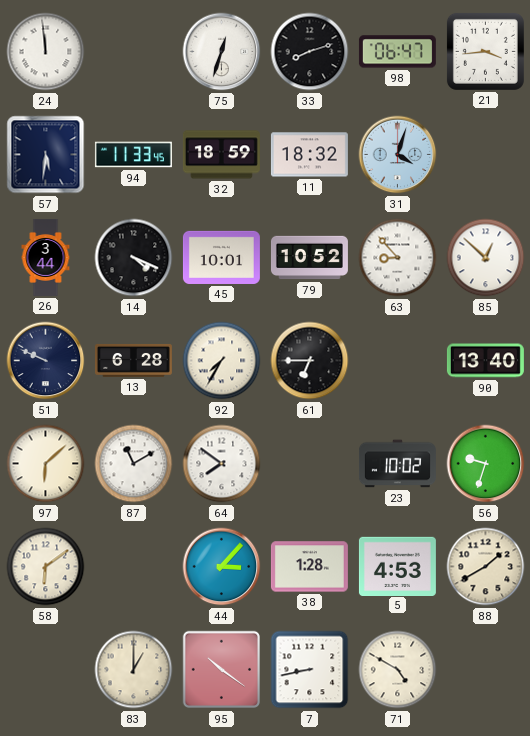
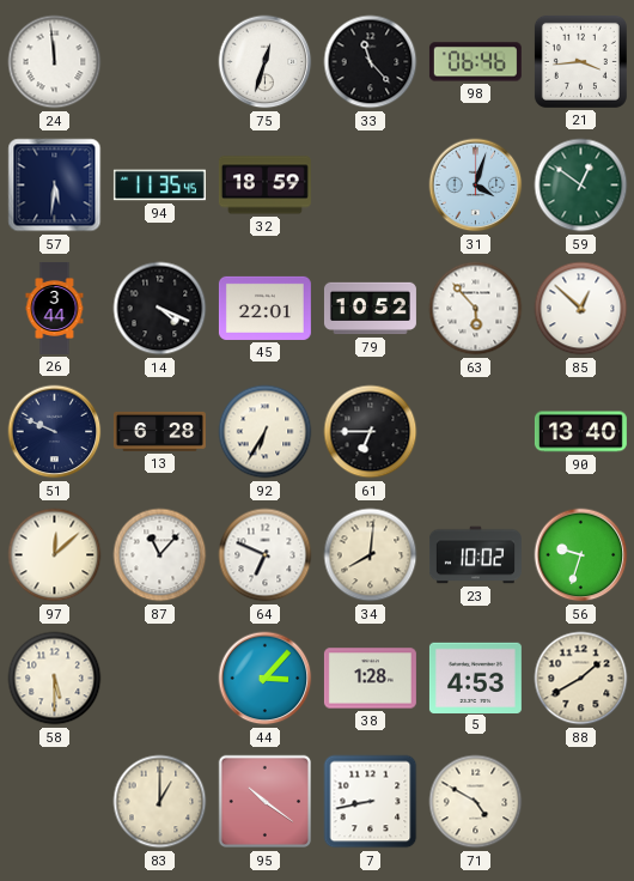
33: 8:12 -> 11:23 (371, 62)
98: 06:47 -> 06:46 (475, 62)
94: 11:33 -> 11:35 (159, 186)
11: 18:32 -> none (309, 155)
59: none -> 12:51 (581, 186)
45: 10:01 -> 22:01 (264, 308)
63: 8:53 -> 5:53 (476, 309)
92: 7:35 -> 6:35 (266, 432)
97: 6:08 -> 12:08 (55, 555)
87: 11:10 -> 11:07 (160, 555)
64: 7:51 -> 6:49 (266, 555)
34: none -> 8:01 (371, 555)
58: 6:09 -> 5:30 (55, 679)
